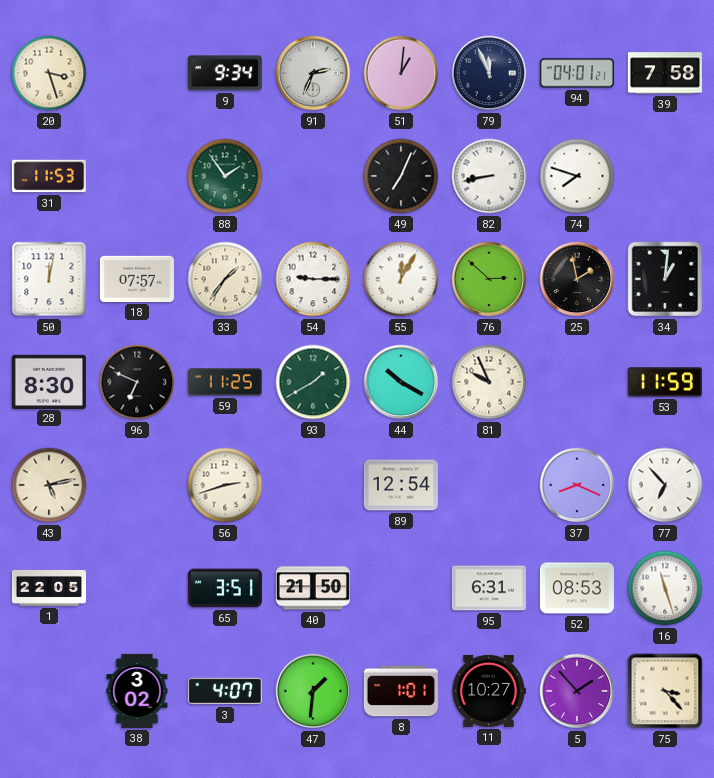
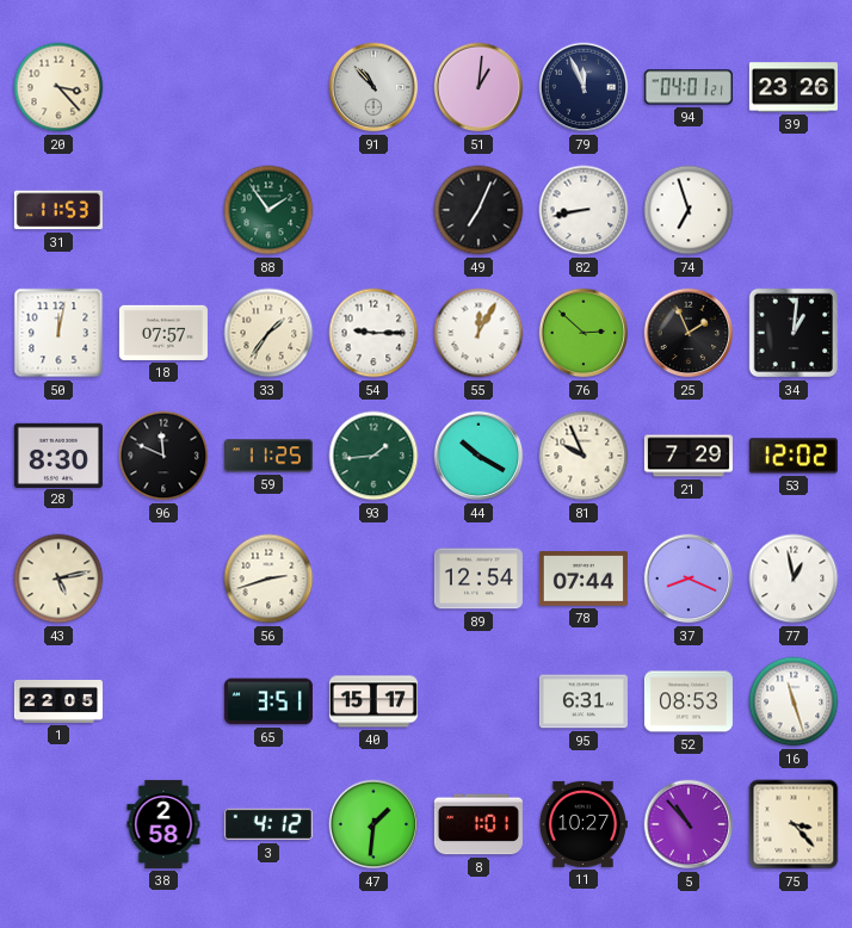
20: 3:27 -> 3:23 (58, 87)
9: 9:34 -> none (225, 73)
91: 2:34 -> 10:53 (373, 87)
39: 7:58 -> 23:26 (794, 87)
74: 7:48 -> 6:57 (689, 210)
25: 1:58 -> 1:56 (689, 333)
96: 6:49 -> 11:49 (163, 456)
93: 1:40 -> 1:44 (373, 456)
21: none -> 7:29 (689, 456)
53: 11:59 -> 12:02 (794, 456)
78: none -> 07:44 (584, 579)
77: 6:53 -> 12:58 (794, 579)
40: 21:50 -> 15:17 (373, 701)
38: 3:02 -> 2:58 (163, 824)
3: 4:07 -> 4:12 (268, 824)
5: 1:53 -> 10:53 (689, 824)
